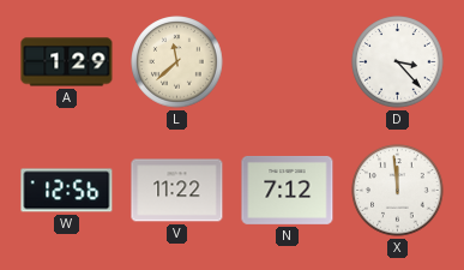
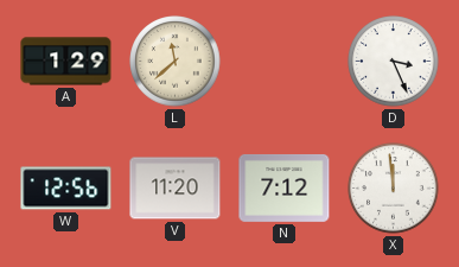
D: 3:23 -> 3:26 (394, 62)
V: 11:22 -> 11:20 (176, 189)
